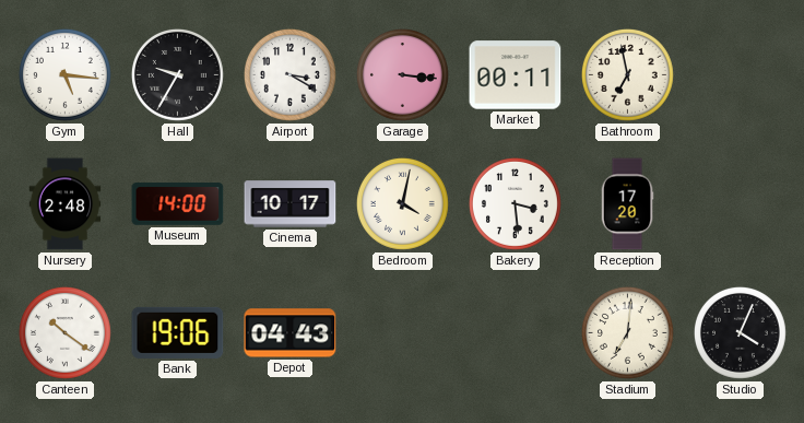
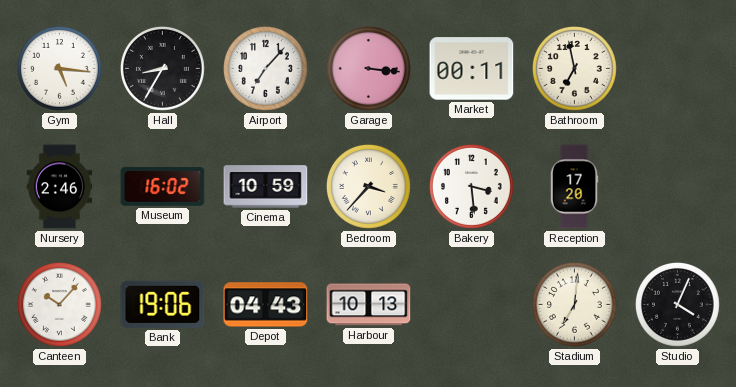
Hall: 9:35 -> 8:35 (163, 69)
Airport: 3:20 -> 7:07 (266, 69)
Nursery: 2:48 -> 2:46 (60, 187)
Museum: 14:00 -> 16:02 (163, 187)
Cinema: 10:17 -> 10:59 (266, 187)
Bedroom: 4:02 -> 3:37 (369, 187)
Canteen: 10:21 -> 10:07 (60, 305)
Harbour: none -> 10:13 (369, 305)
